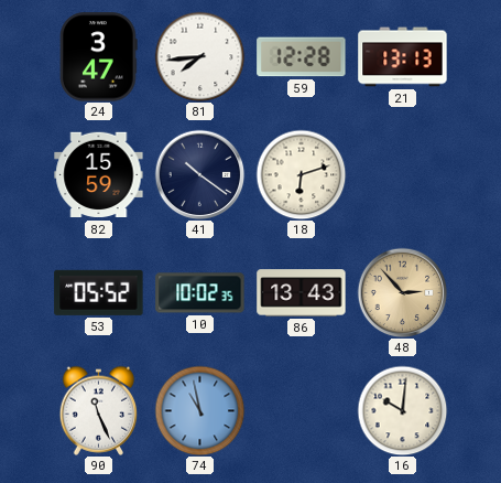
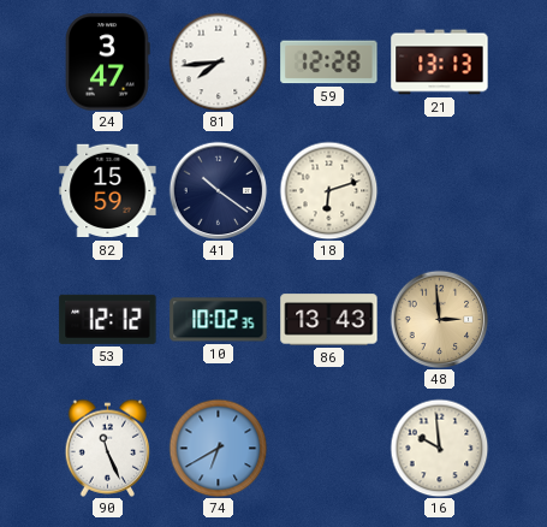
53: 05:52 -> 12:12 (108, 319)
48: 2:53 -> 2:59 (439, 319)
74: 10:58 -> 6:40 (218, 448)
16: 10:01 -> 9:59 (439, 448)
